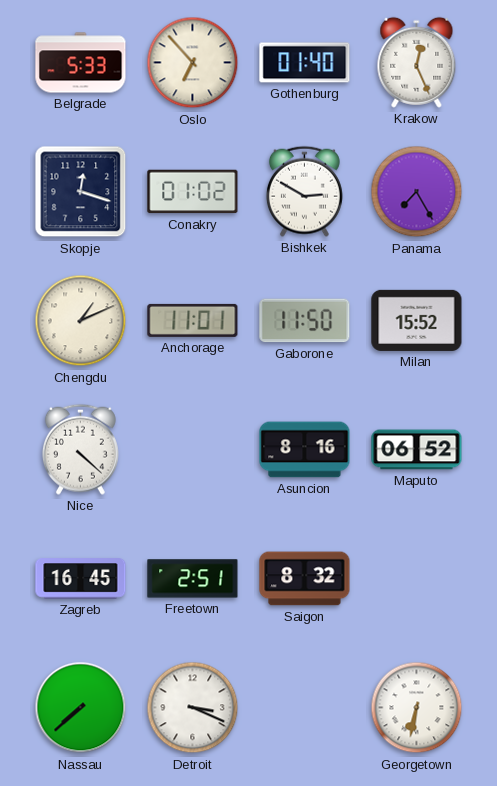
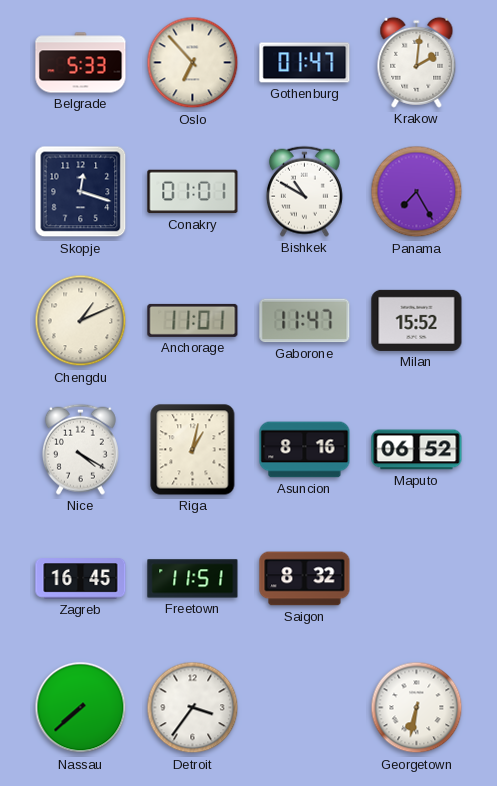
Gothenburg: 01:40 -> 01:47 (305, 63)
Krakow: 12:26 -> 2:01 (417, 62)
Conakry: 01:02 -> 01:01 (193, 192)
Bishkek: 2:50 -> 10:50 (304, 191)
Gaborone: 11:50 -> 11:47 (305, 321)
Nice: 4:22 -> 4:20 (80, 449)
Riga: none -> 1:02 (193, 450)
Freetown: 2:51 -> 11:51 (193, 579)
Detroit: 3:19 -> 3:36 (193, 708)
